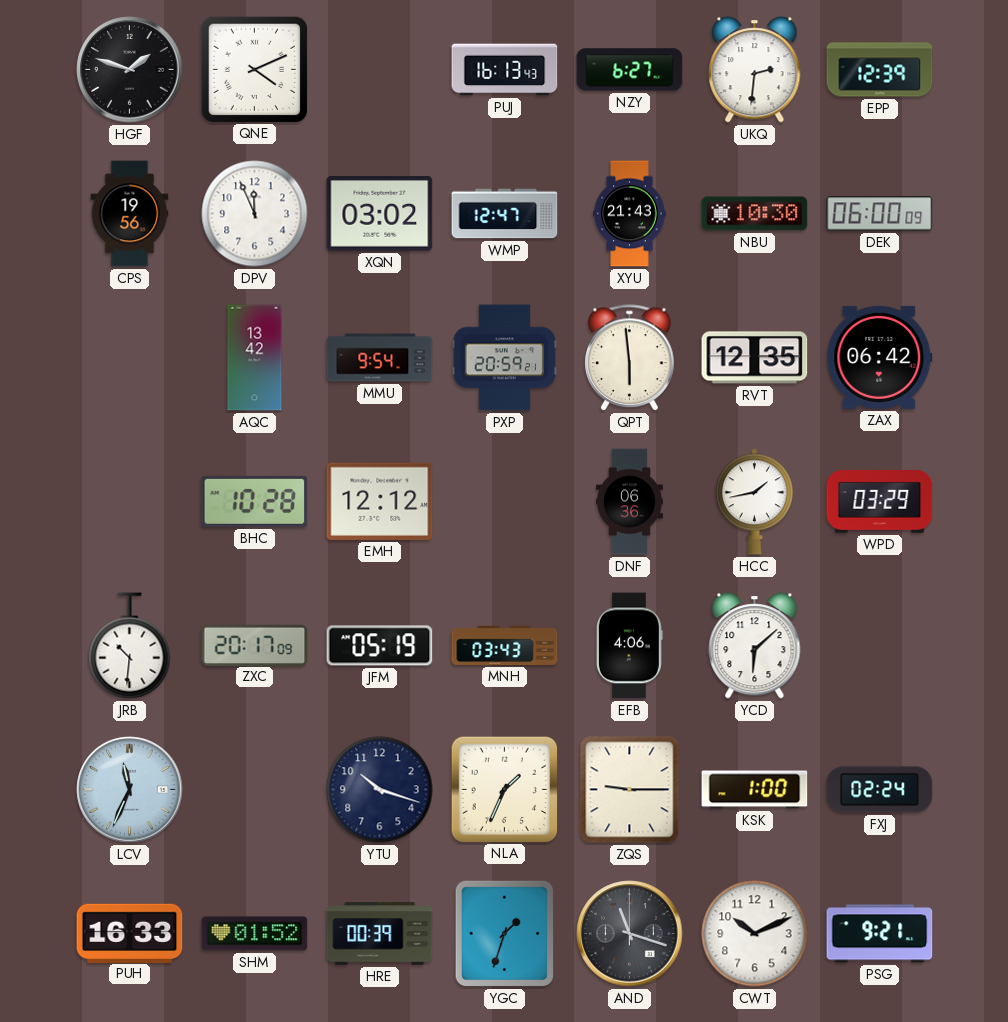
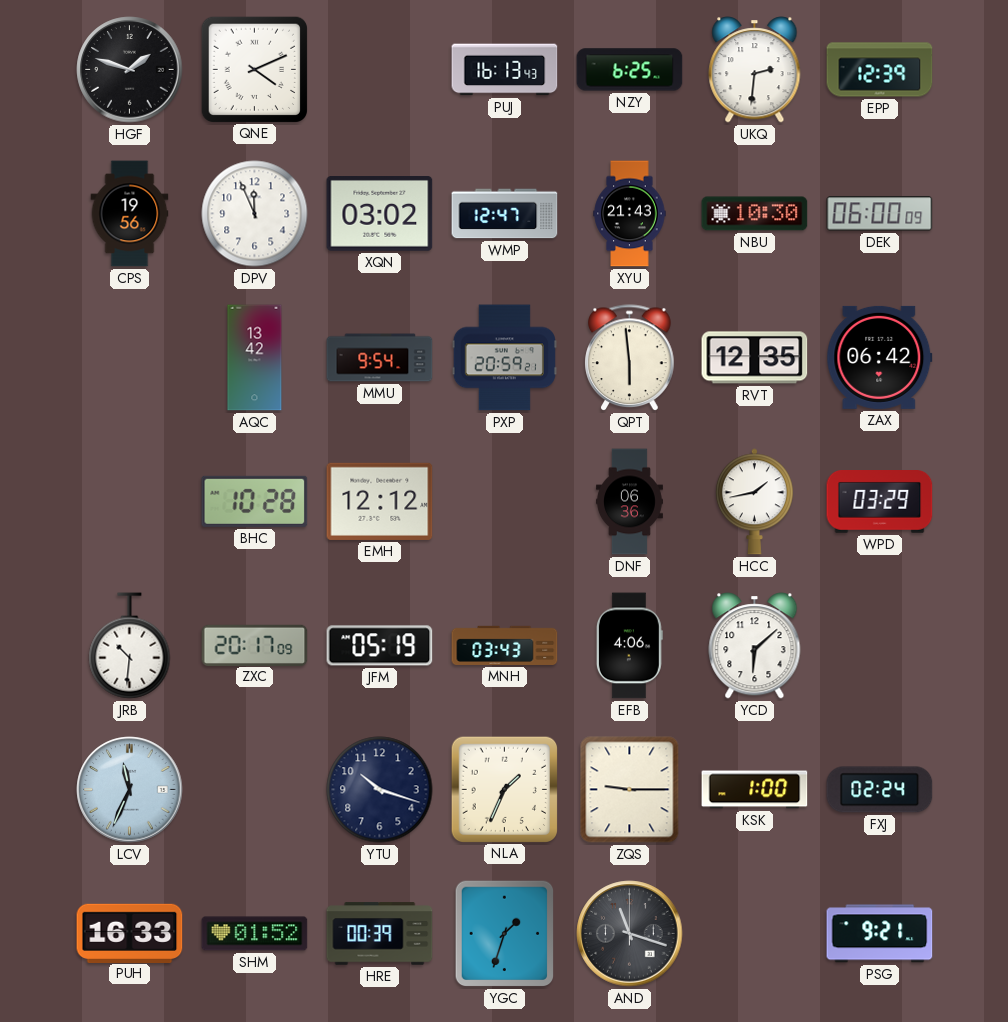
NZY: 6:27 -> 6:25 (630, 70)
CWT: 10:11 -> none (755, 934)
